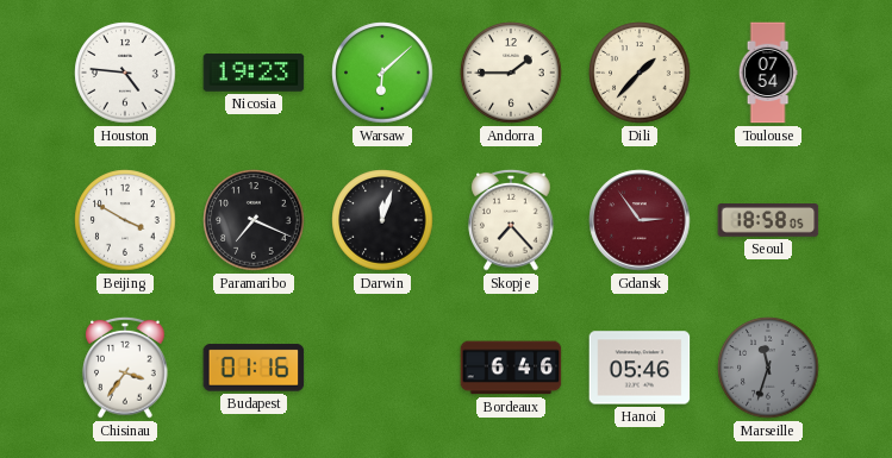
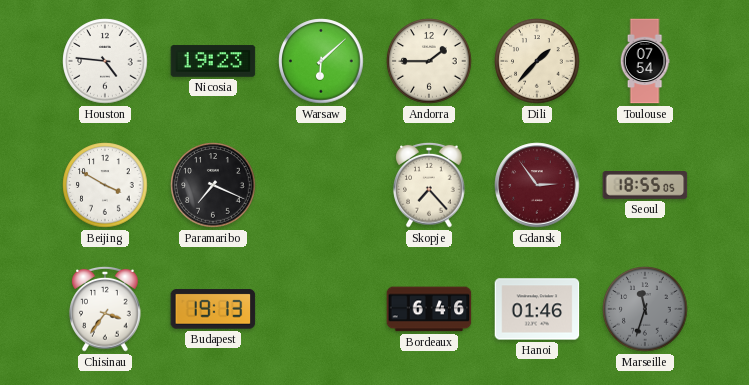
Darwin: 12:03 -> none (382, 220)
Seoul: 18:58 -> 18:55 (645, 186)
Budapest: 01:16 -> 19:13 (213, 309)
Hanoi: 05:46 -> 01:46 (537, 309)
